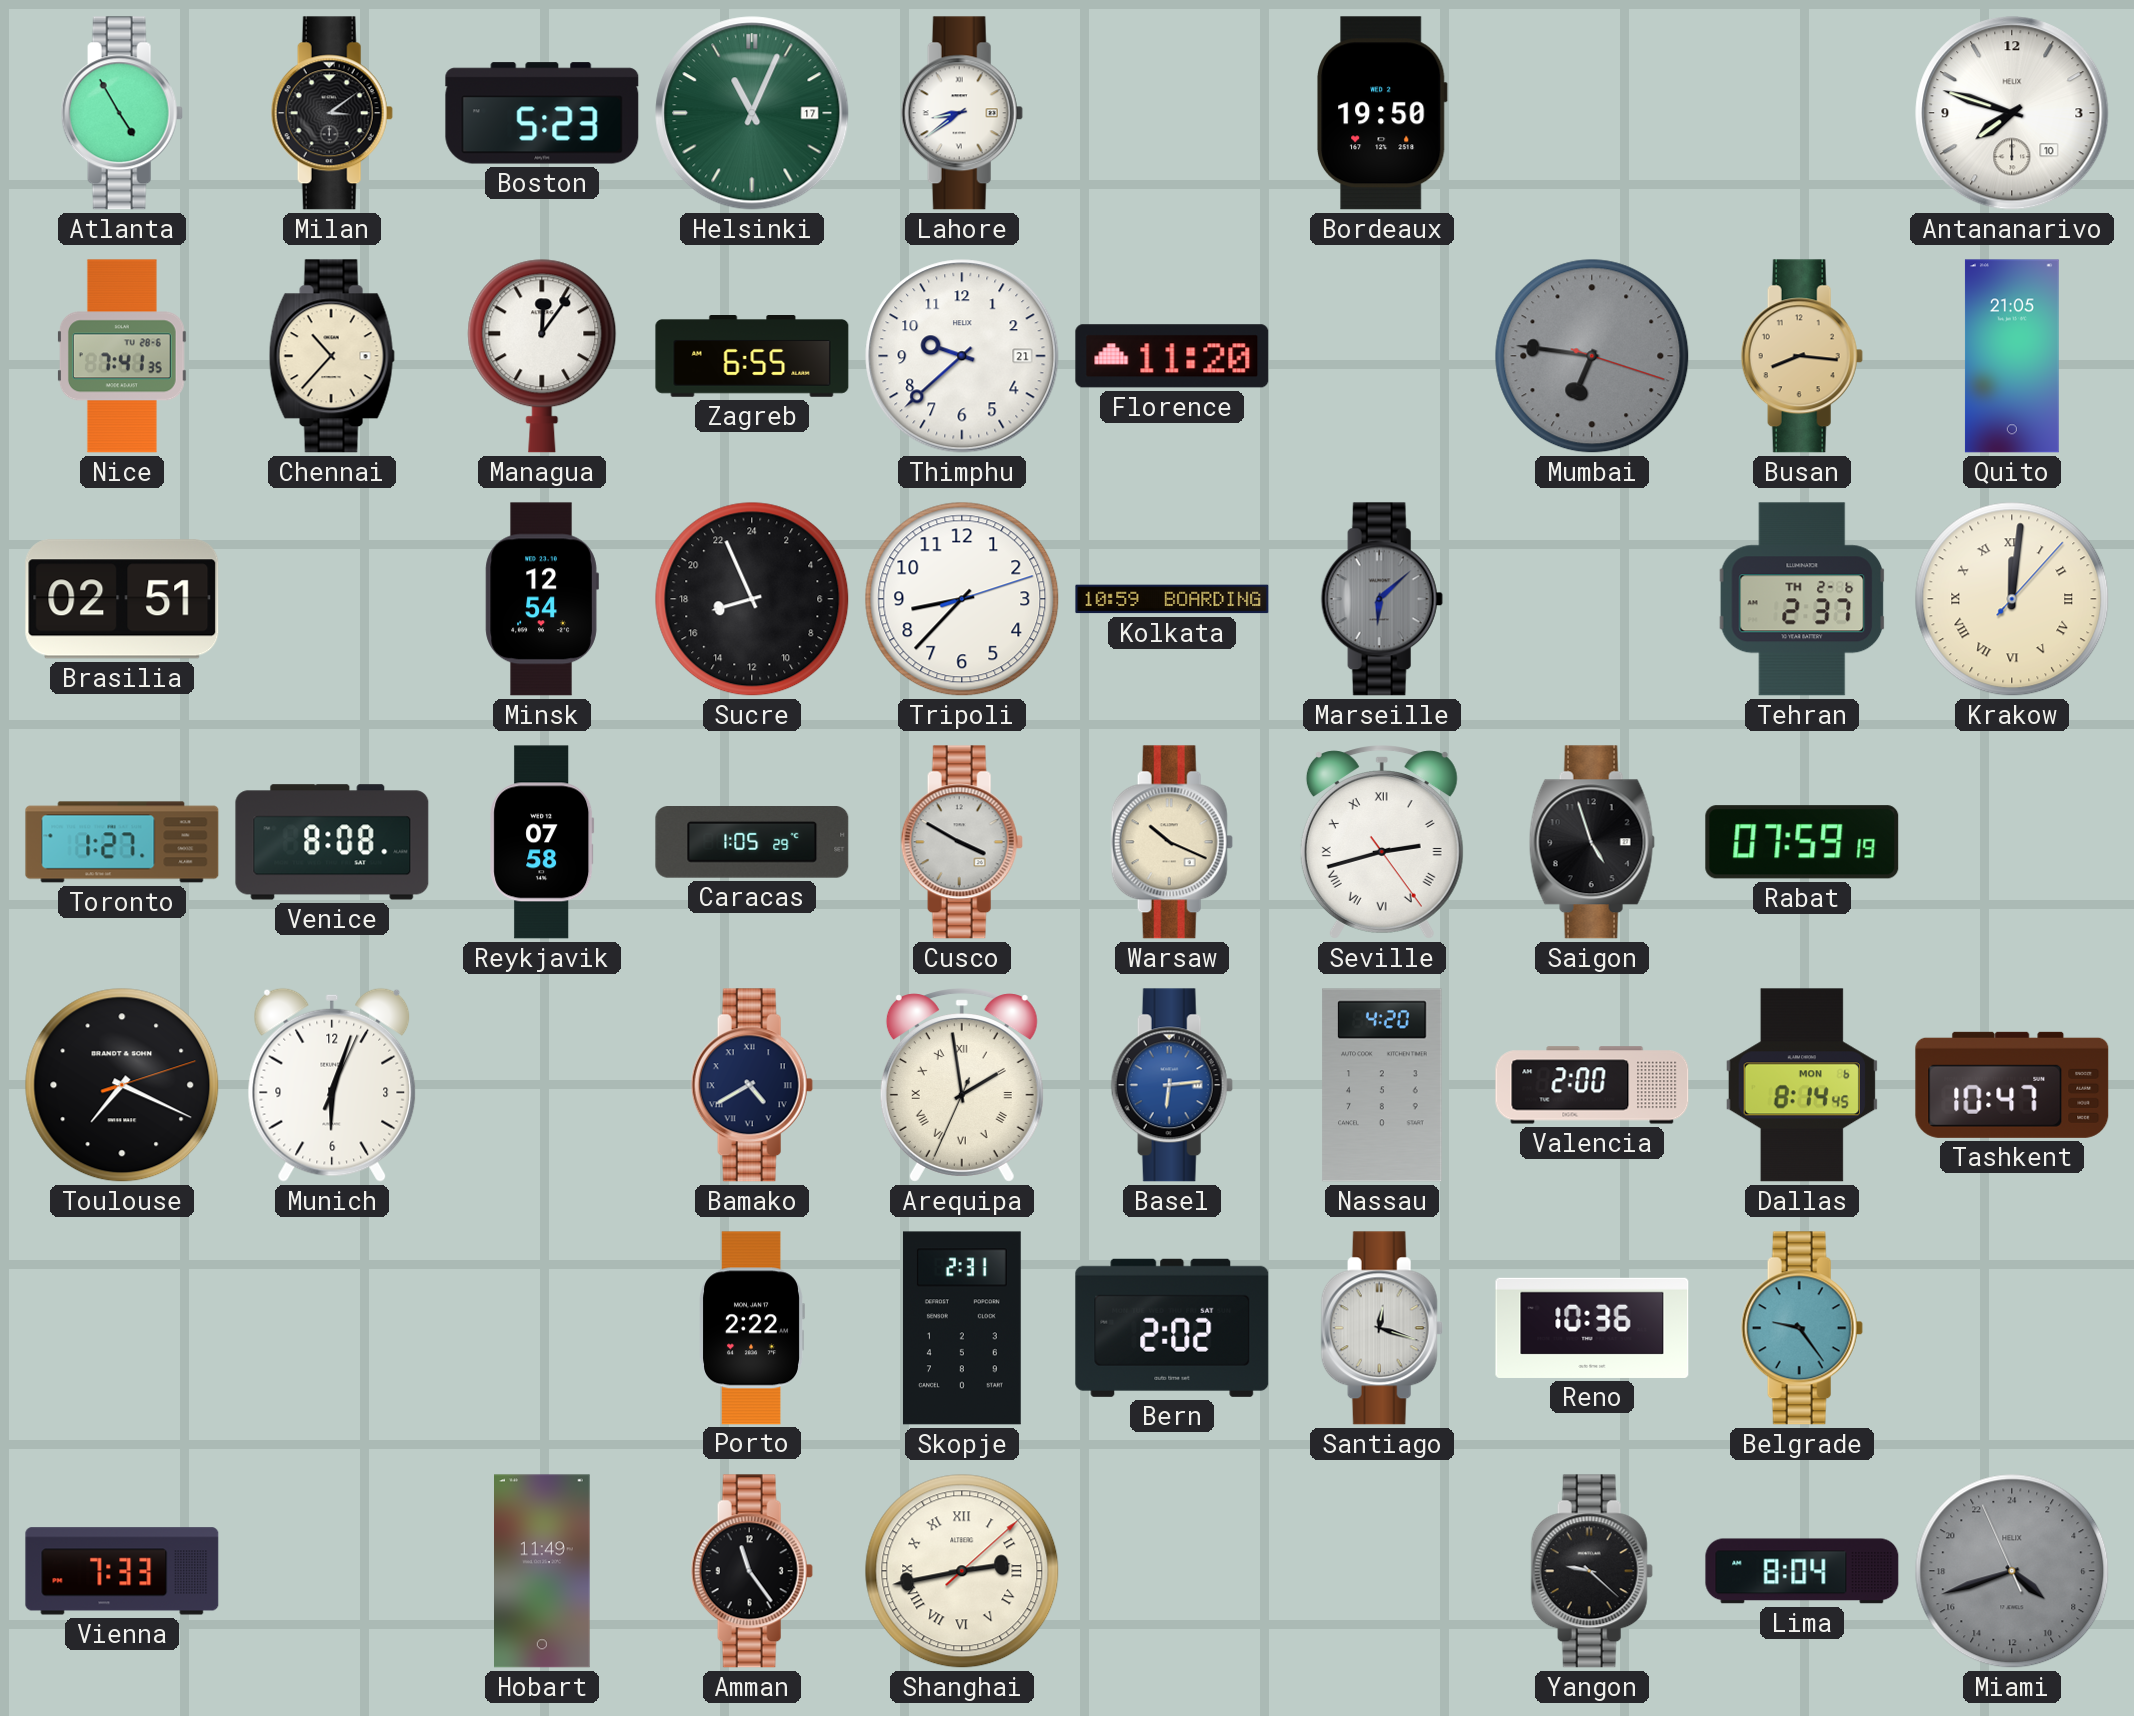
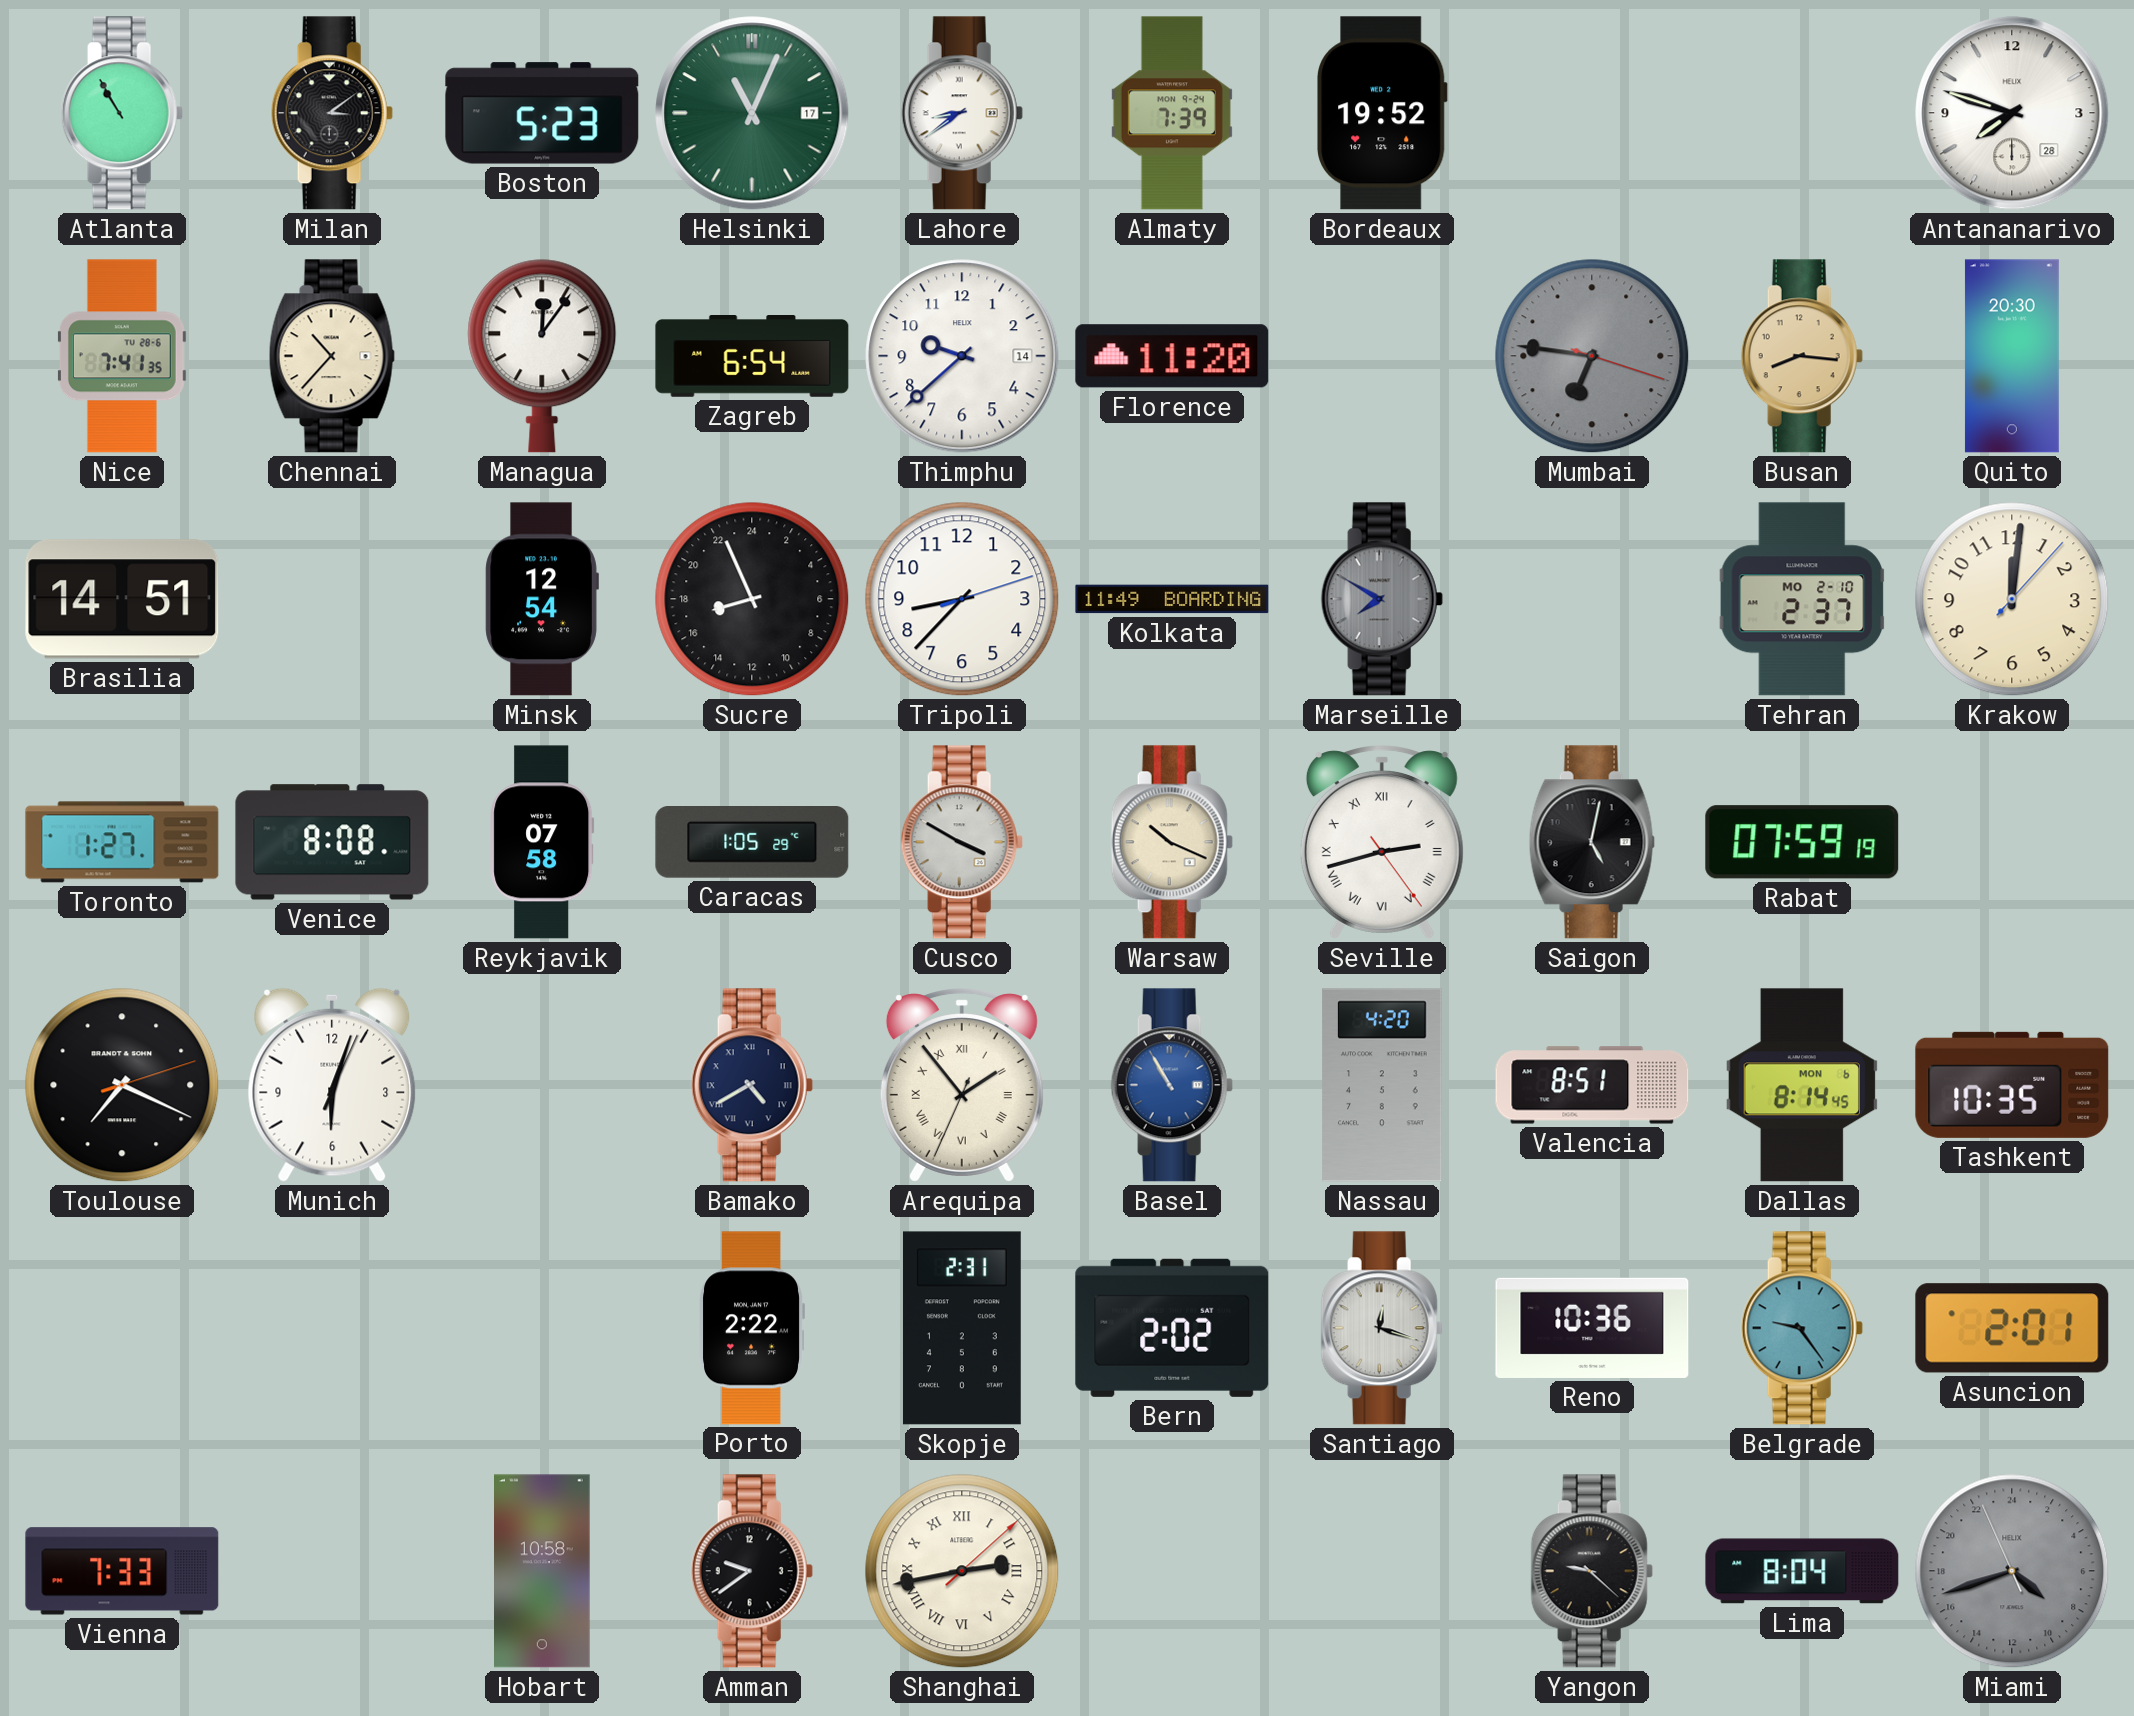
Atlanta: 4:55 -> 10:55 (122, 113)
Almaty: none -> 7:39 (1172, 113)
Bordeaux: 19:50 -> 19:52 (1382, 113)
Antananarivo date: 10 -> 28 (2012, 113)
Zagreb: 6:55 -> 6:54 (752, 357)
Thimphu date: 21 -> 14 (962, 356)
Quito: 21:05 -> 20:30 (2012, 356)
Brasilia: 02:51 -> 14:51 (122, 599)
Kolkata: 10:59 -> 11:49 (1172, 599)
Marseille: 6:08 -> 7:50 (1382, 599)
Tehran date: TH 2-6 -> MO 2-10 (1802, 599)
Krakow numerals: Roman -> Arabic (2012, 599)
Saigon: 4:57 -> 5:02 (1592, 842)
Arequipa: 1:58 -> 1:53 (962, 1085)
Basel: 6:14 -> 10:55 (1172, 1085)
Valencia: 2:00 -> 8:51 (1592, 1085)
Tashkent: 10:47 -> 10:35 (2012, 1085)
Asuncion: none -> 2:01 (2012, 1328)
Hobart: 11:49 -> 10:58 (543, 1571)
Amman: 11:24 -> 9:39 (752, 1571)
